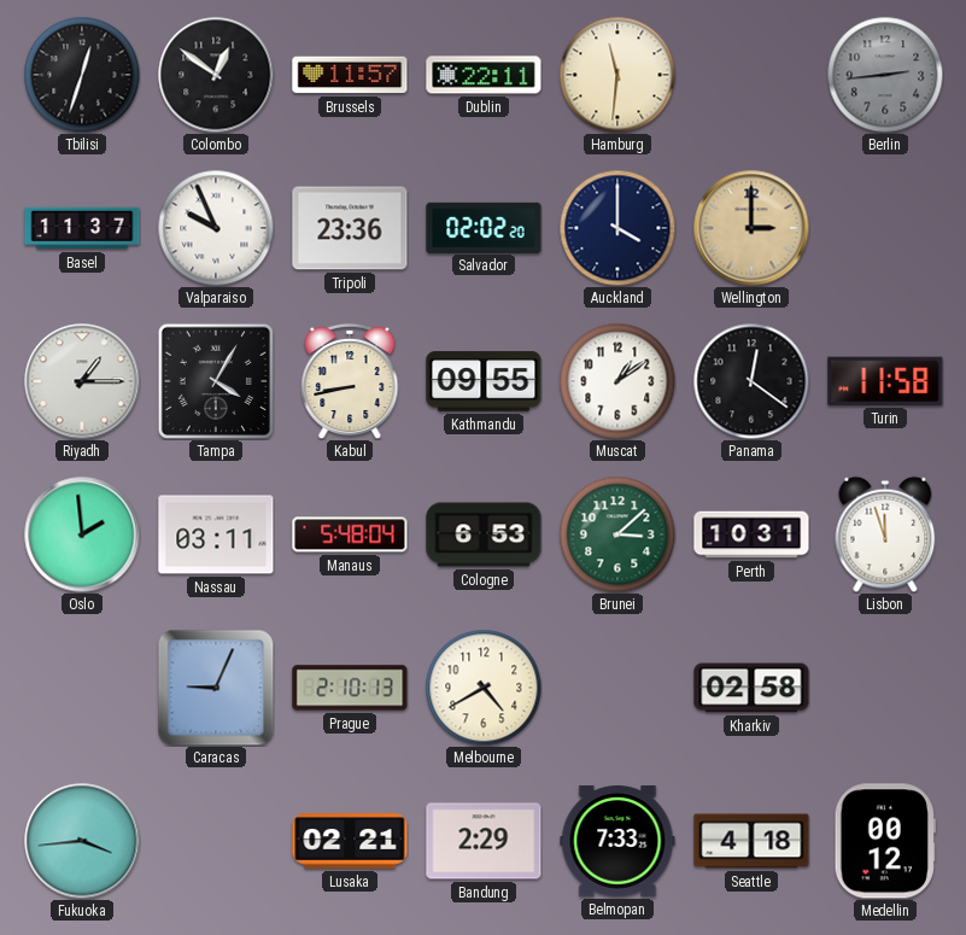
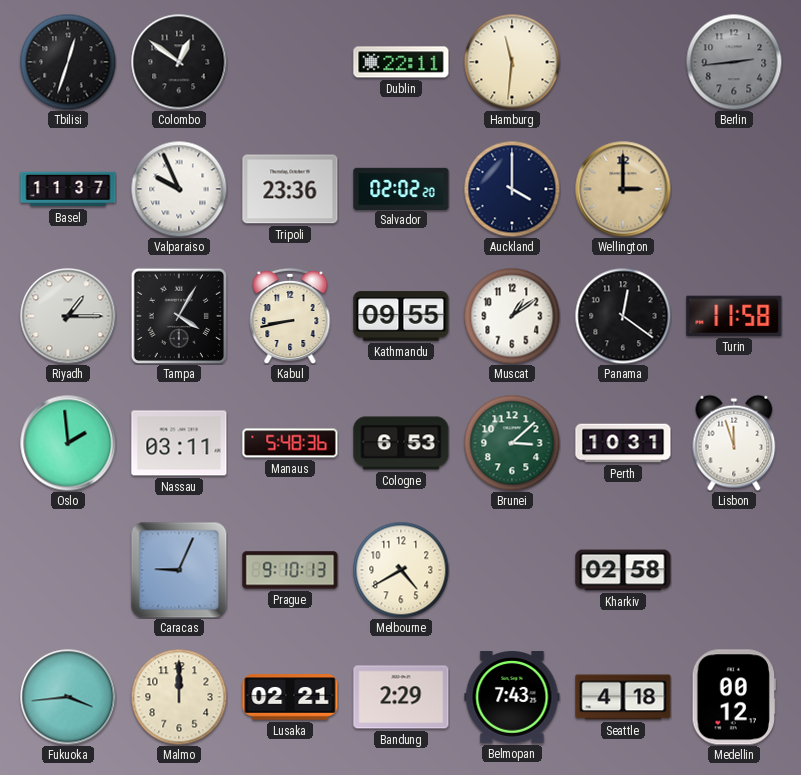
Brussels: 11:57 -> none (350, 75)
Manaus: 5:48:04 -> 5:48:36 (290, 443)
Prague: 2:10 -> 9:10 (290, 570)
Malmo: none -> 12:00 (179, 697)
Belmopan: 7:33 -> 7:43 (512, 697)
